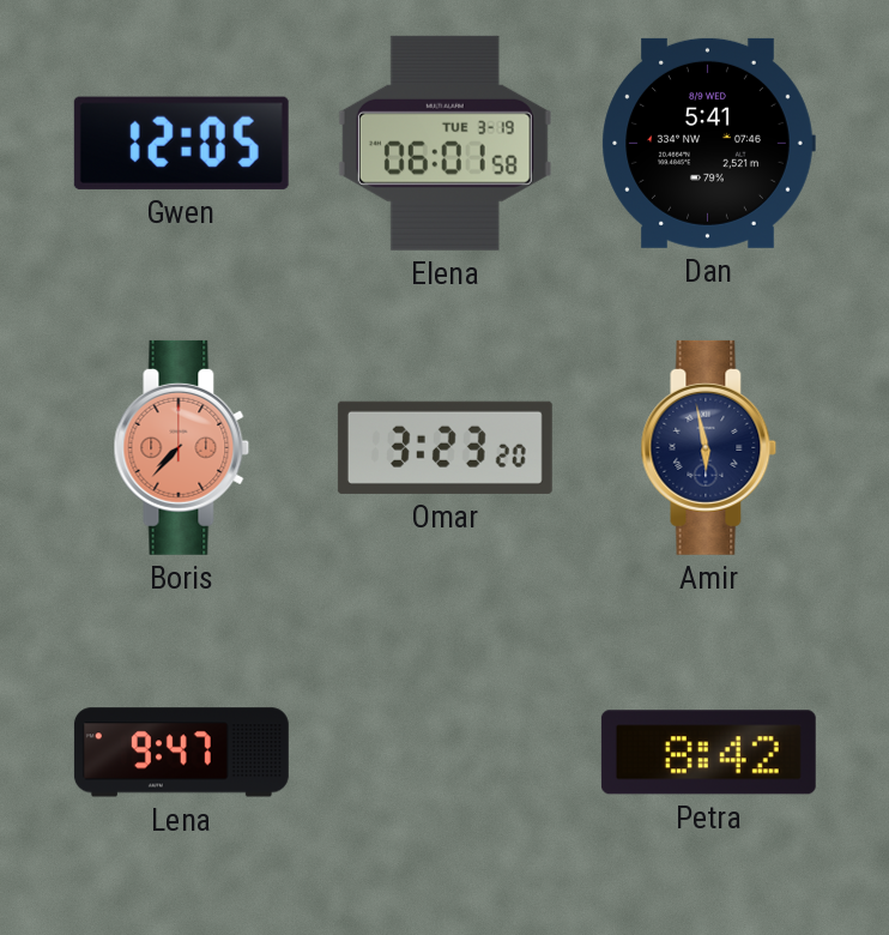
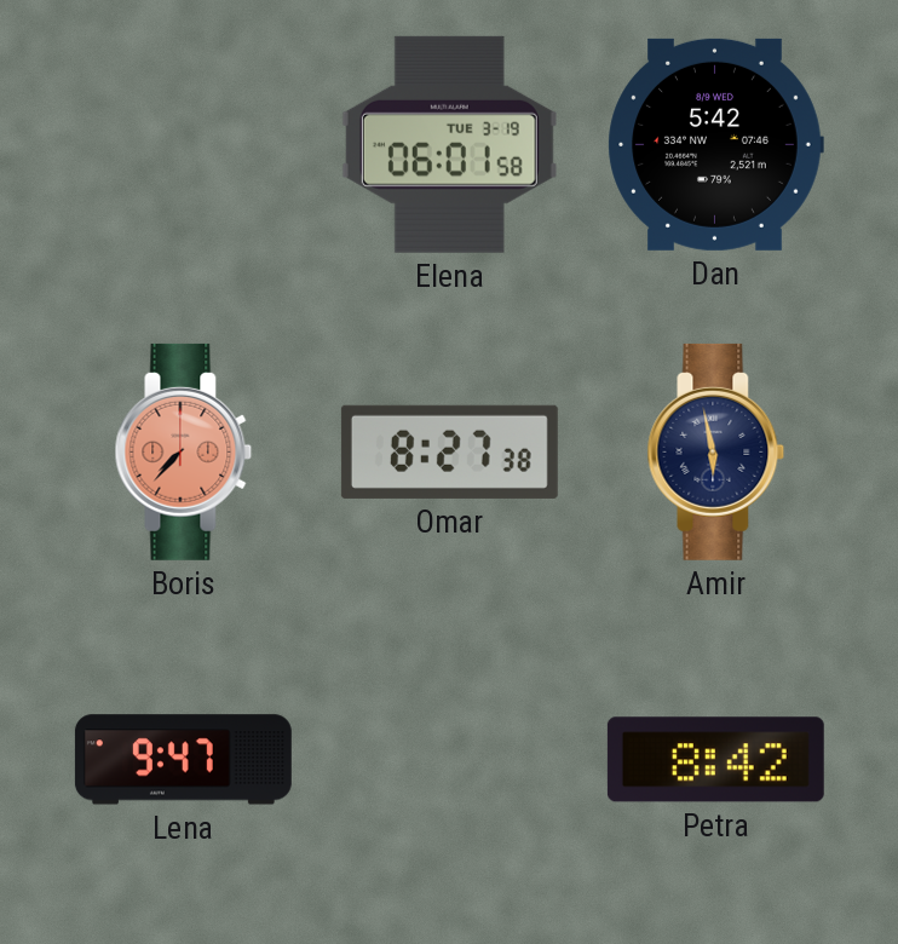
Gwen: 12:05 -> none (181, 143)
Dan: 5:41 -> 5:42 (715, 144)
Omar: 3:23 -> 8:27 (449, 451)
